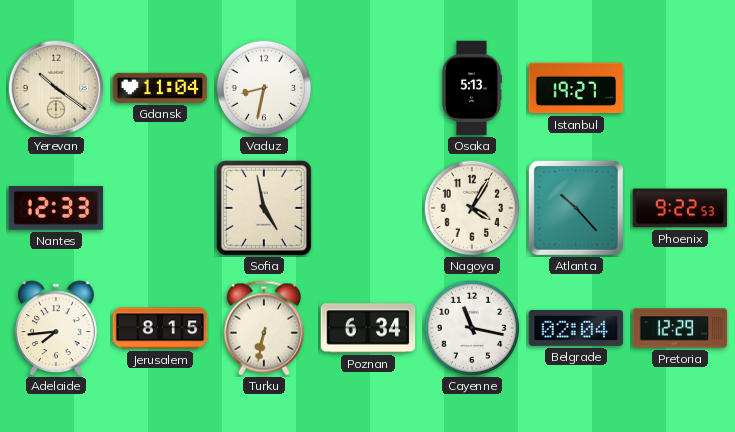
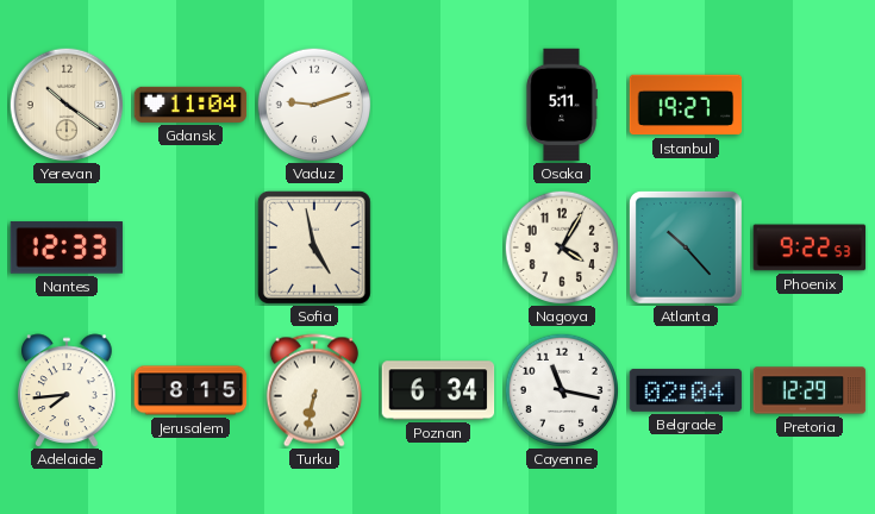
Vaduz: 8:32 -> 9:12 (313, 104)
Osaka: 5:13 -> 5:11 (562, 105)
